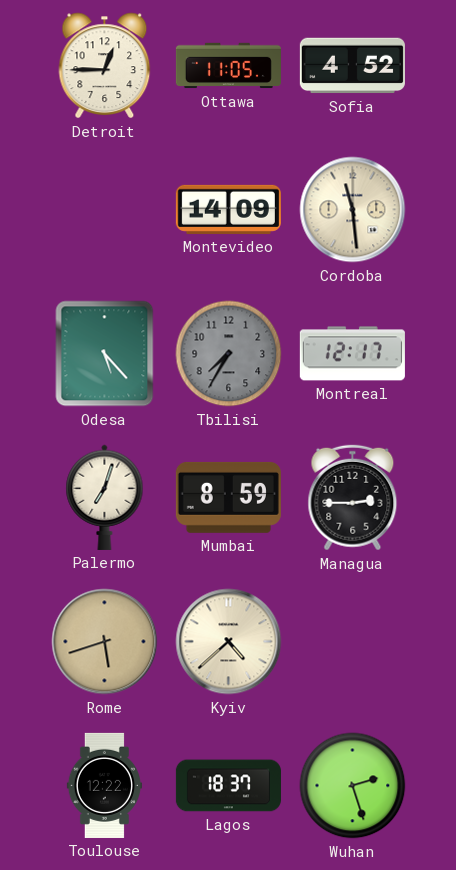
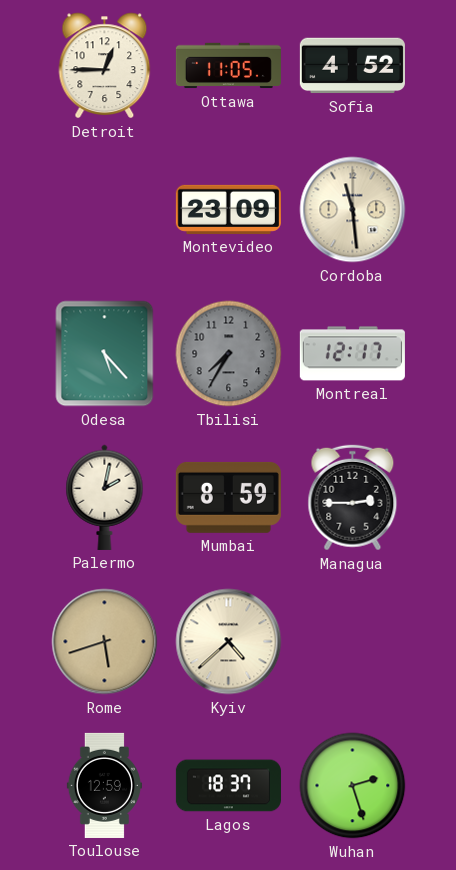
Montevideo: 14:09 -> 23:09 (228, 209)
Palermo: 7:03 -> 2:02 (105, 497)
Toulouse: 12:22 -> 12:59 (104, 785)
